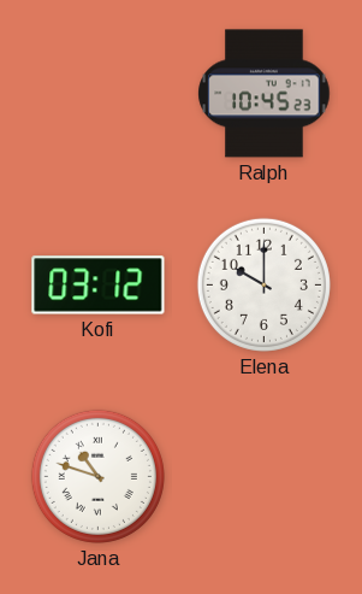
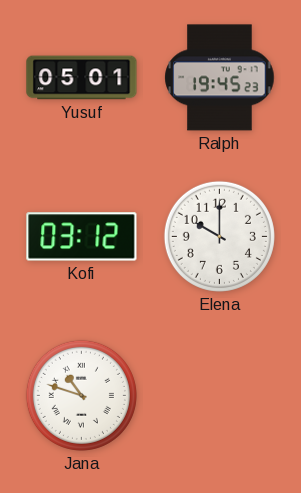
Yusuf: none -> 05:01 (82, 78)
Ralph: 10:45 -> 19:45 (220, 78)
